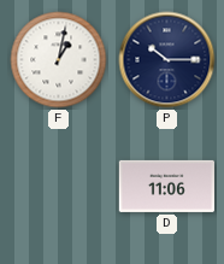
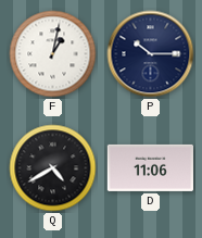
Q: none -> 4:40 (53, 168)
